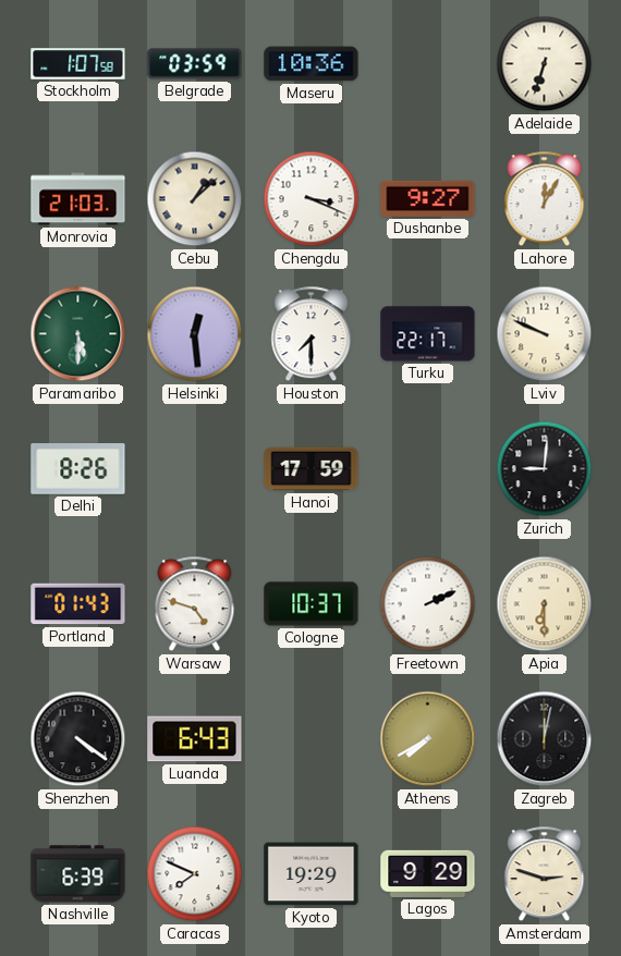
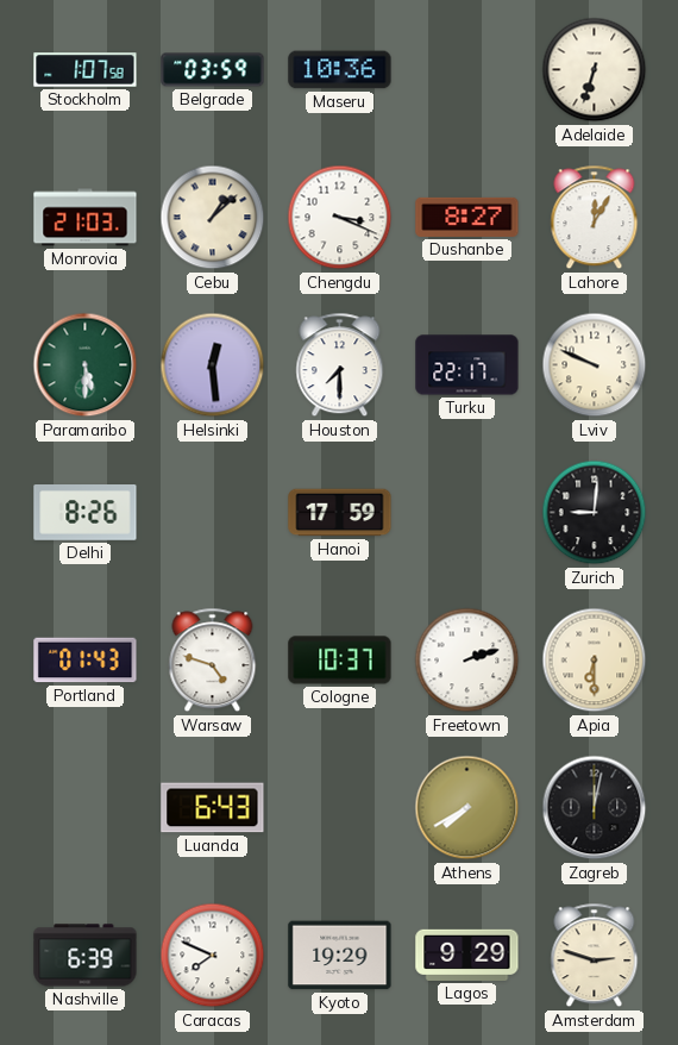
Dushanbe: 9:27 -> 8:27 (467, 217)
Freetown: 2:11 -> 2:12 (467, 661)
Shenzhen: 4:21 -> none (78, 739)
